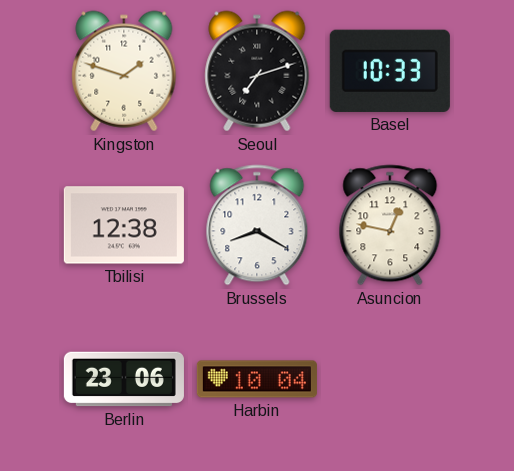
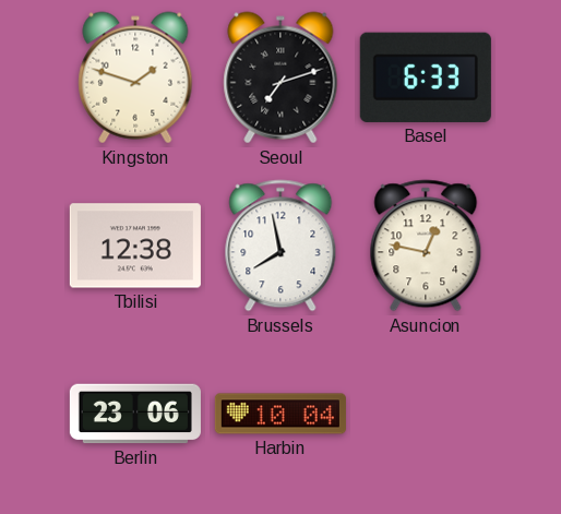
Basel: 10:33 -> 6:33 (426, 77)
Brussels: 8:20 -> 7:58 (280, 246)
